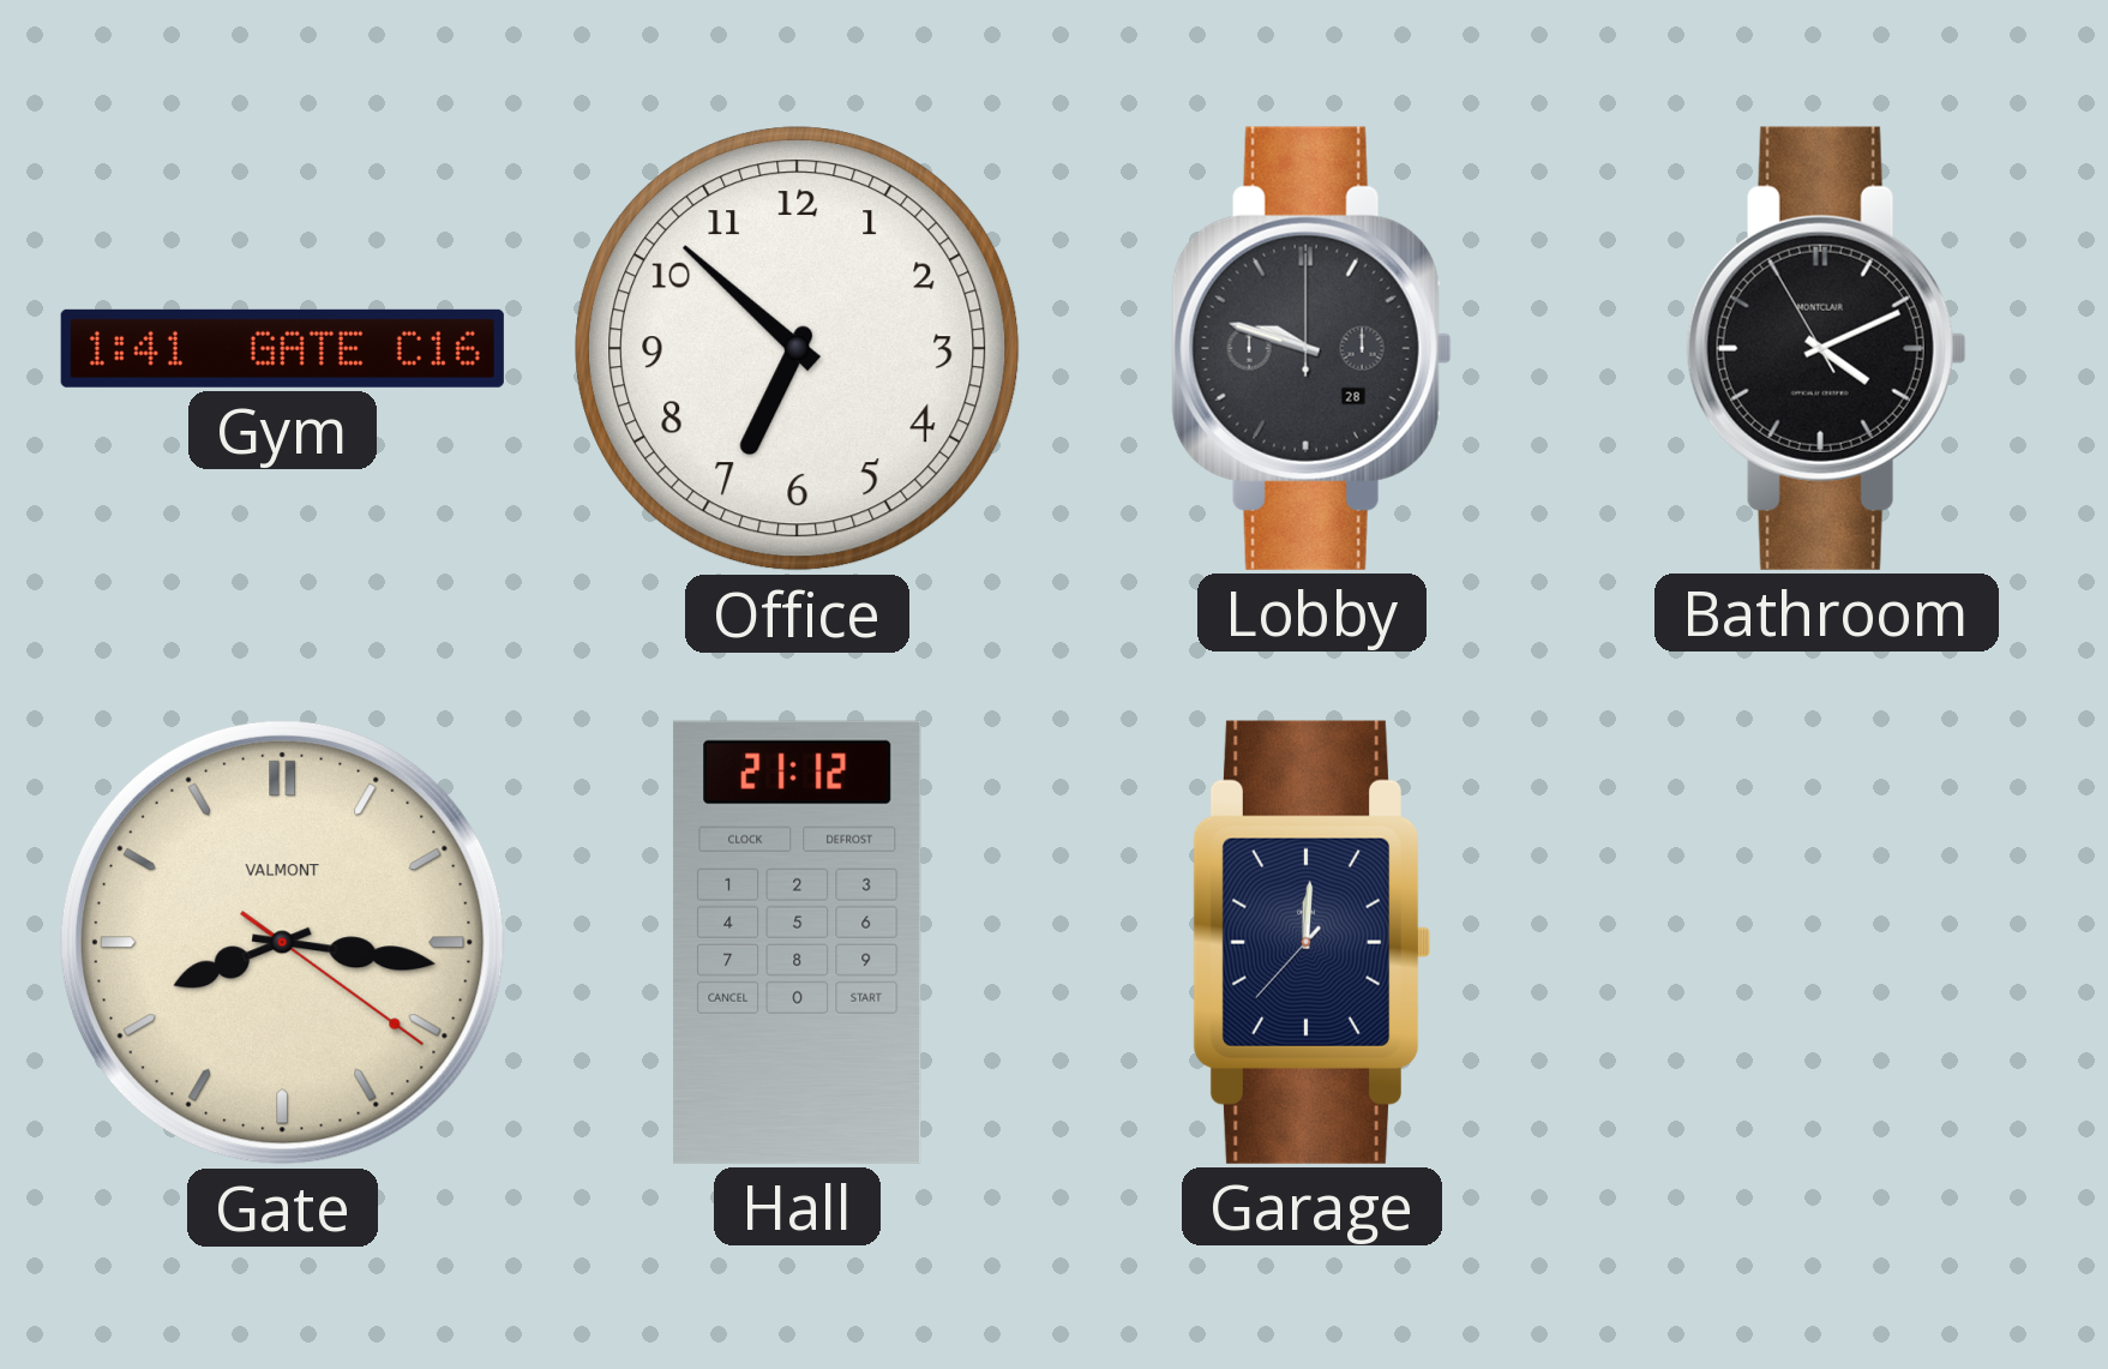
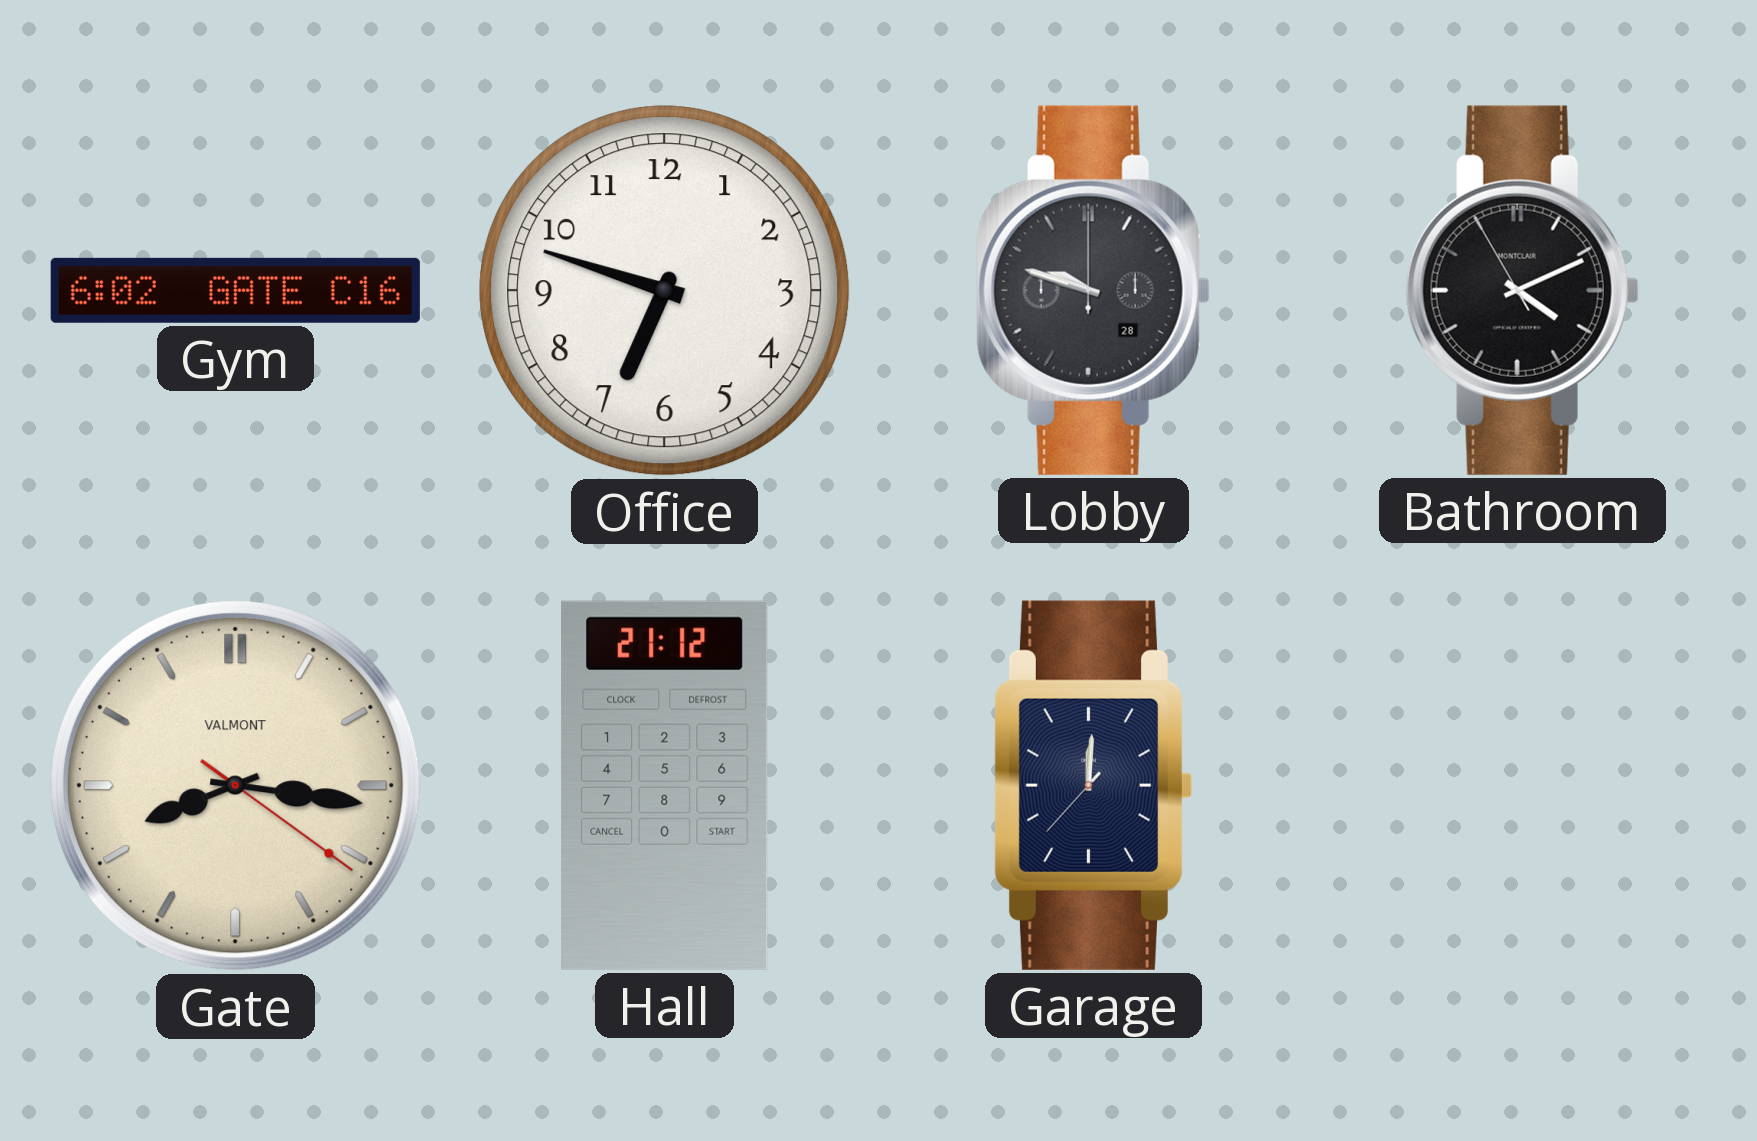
Gym: 1:41 -> 6:02 (235, 290)
Office: 6:52 -> 6:48 (665, 291)
